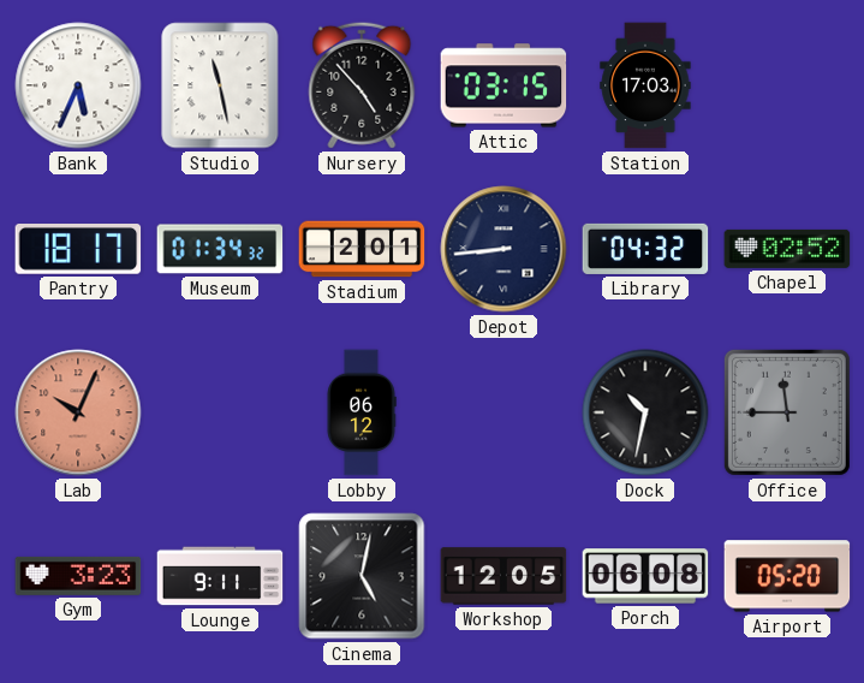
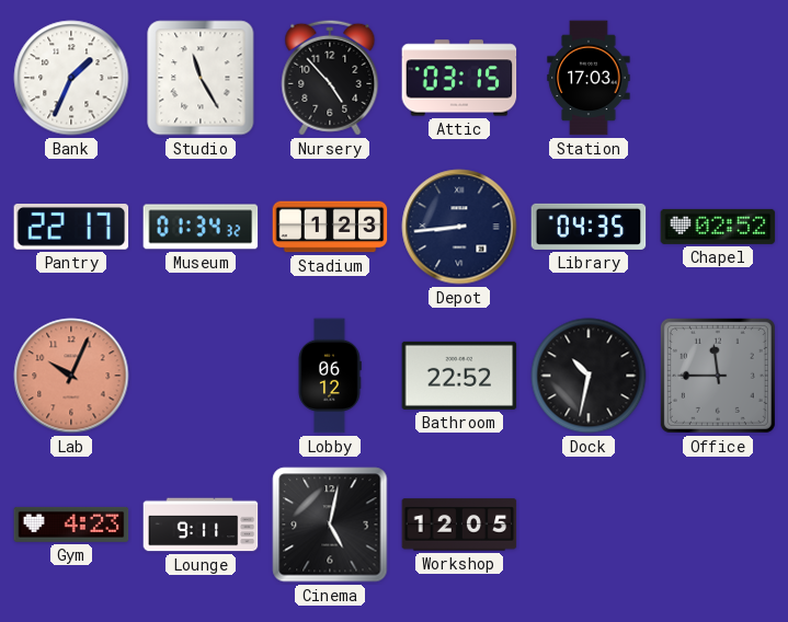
Bank: 5:34 -> 1:34 (71, 78)
Studio: 11:28 -> 11:25 (201, 78)
Pantry: 18:17 -> 22:17 (71, 228)
Stadium: 2:01 -> 1:23 (330, 227)
Library: 04:32 -> 04:35 (589, 227)
Bathroom: none -> 22:52 (459, 376)
Gym: 3:23 -> 4:23 (71, 525)
Porch: 06:08 -> none (645, 576)
Airport: 05:20 -> none (787, 576)
